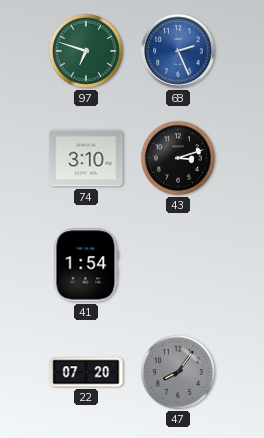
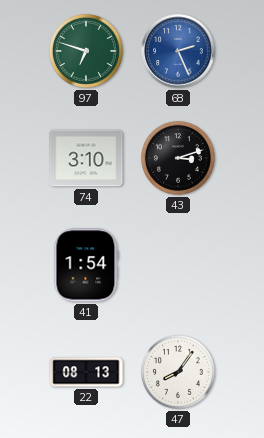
22: 07:20 -> 08:13 (86, 372)
47 dial: grey -> white (178, 372)
